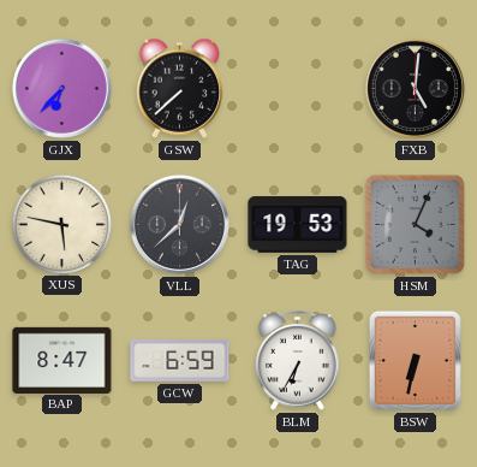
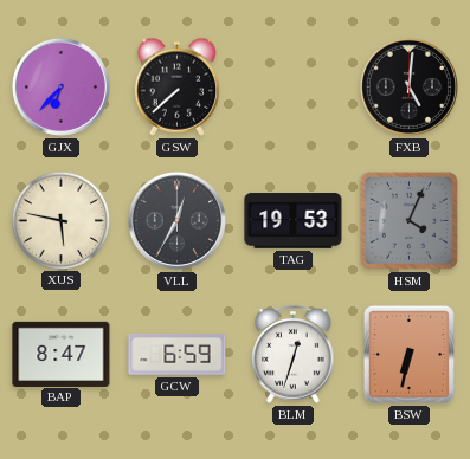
VLL: 12:38 -> 12:35 (176, 220)
BLM: 6:35 -> 12:33 (294, 355)
